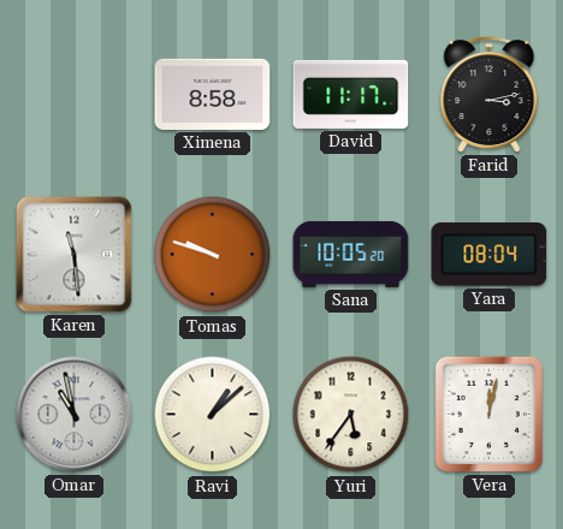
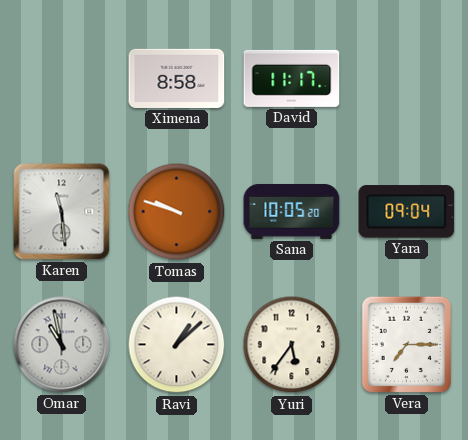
Farid: 3:13 -> none (490, 95)
Yara: 08:04 -> 09:04 (407, 212)
Vera: 12:02 -> 7:15 (406, 344)
